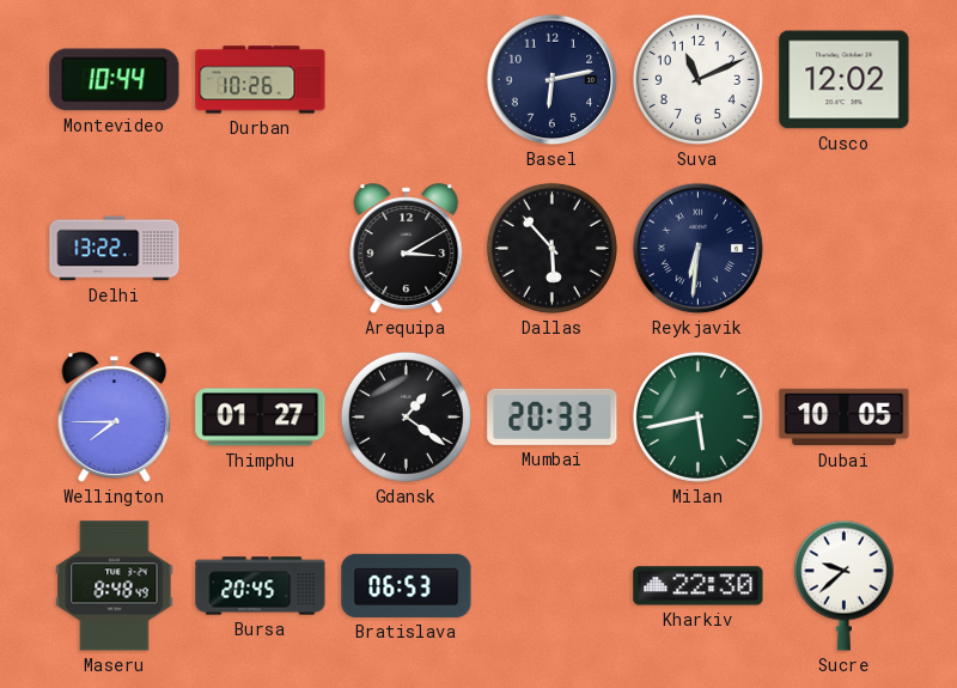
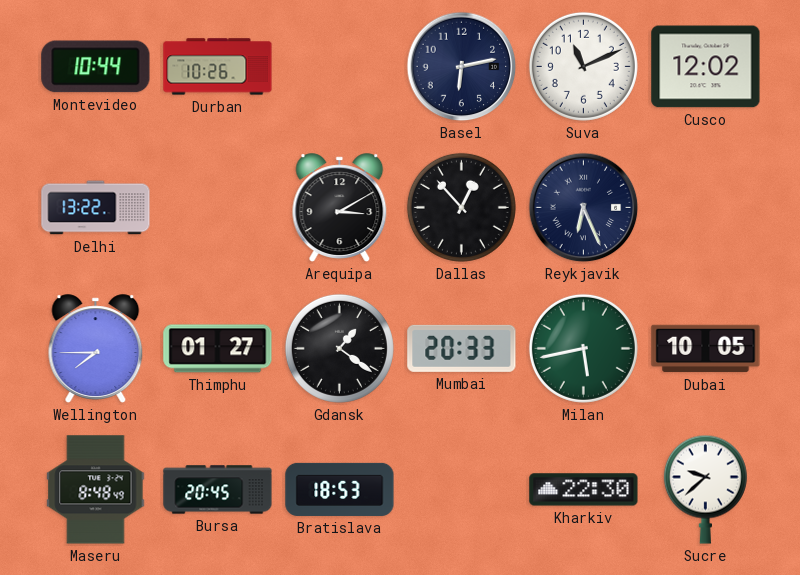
Dallas: 5:53 -> 12:53 (461, 207)
Reykjavik: 6:31 -> 6:26 (584, 208)
Bratislava: 06:53 -> 18:53 (340, 489)
